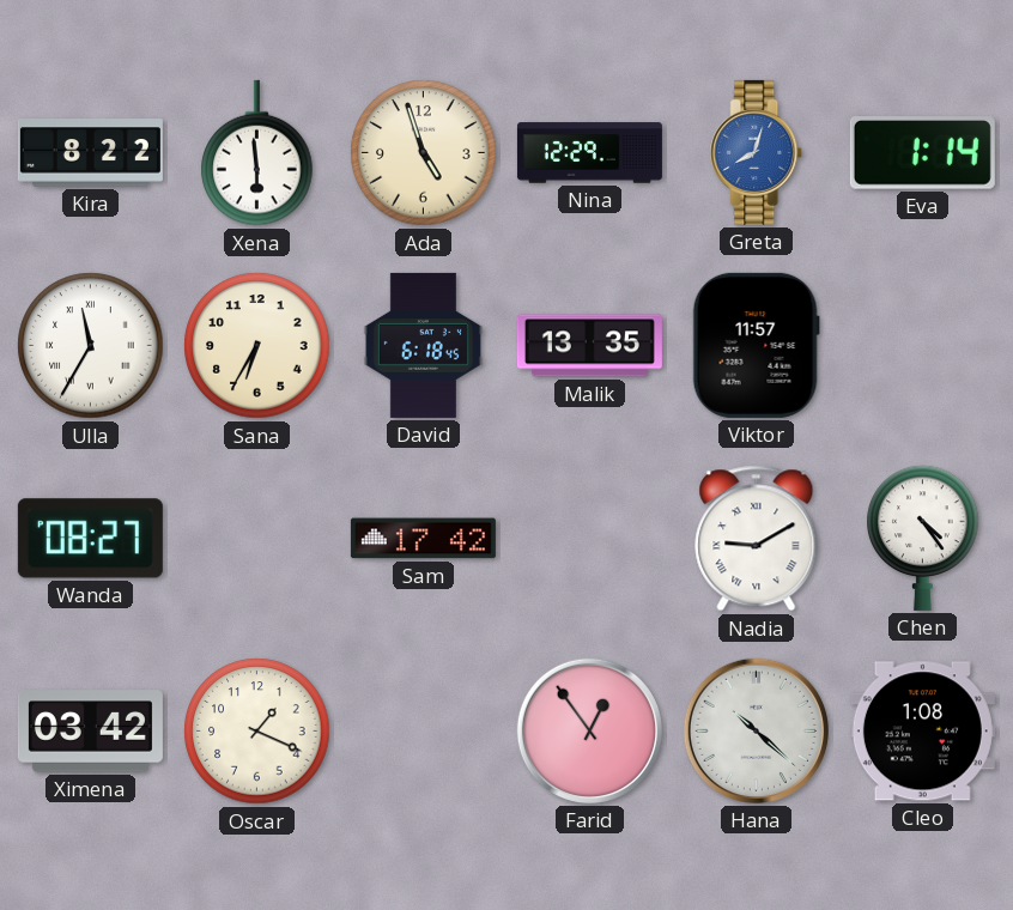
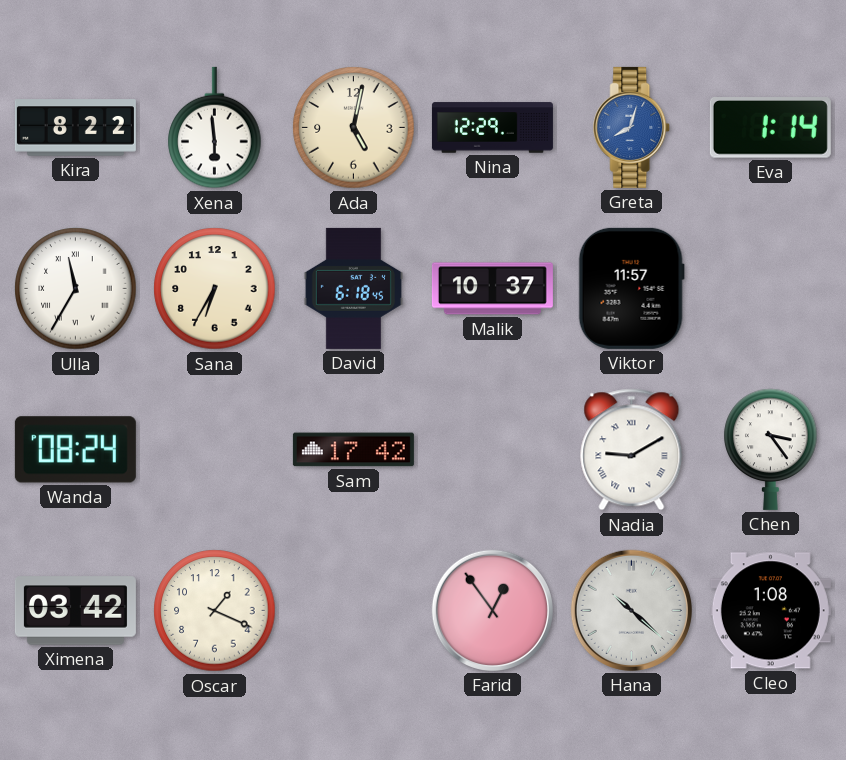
Ada: 4:57 -> 5:02 (354, 128)
Malik: 13:35 -> 10:37 (492, 289)
Wanda: 08:27 -> 08:24 (75, 450)
Chen: 4:24 -> 3:24 (771, 449)
